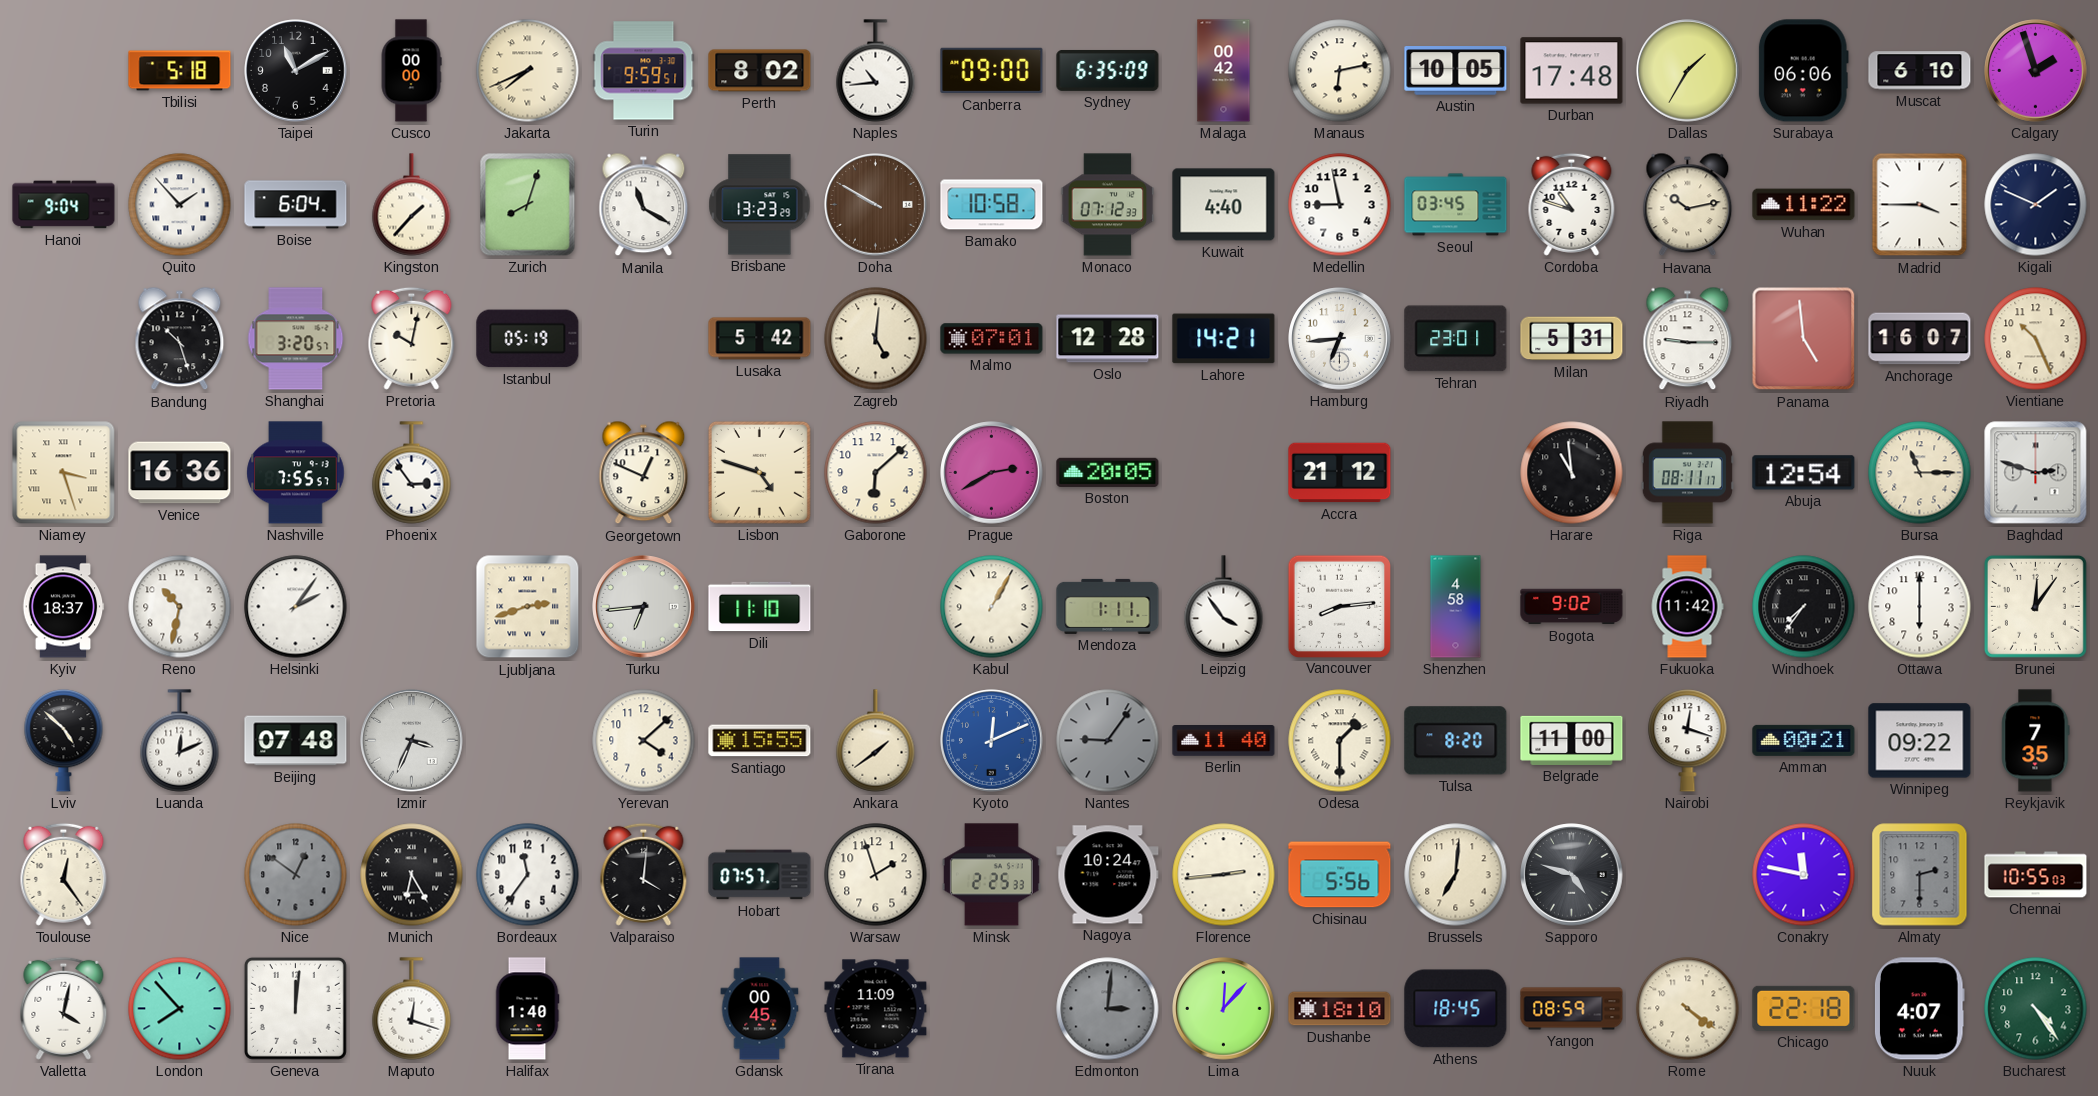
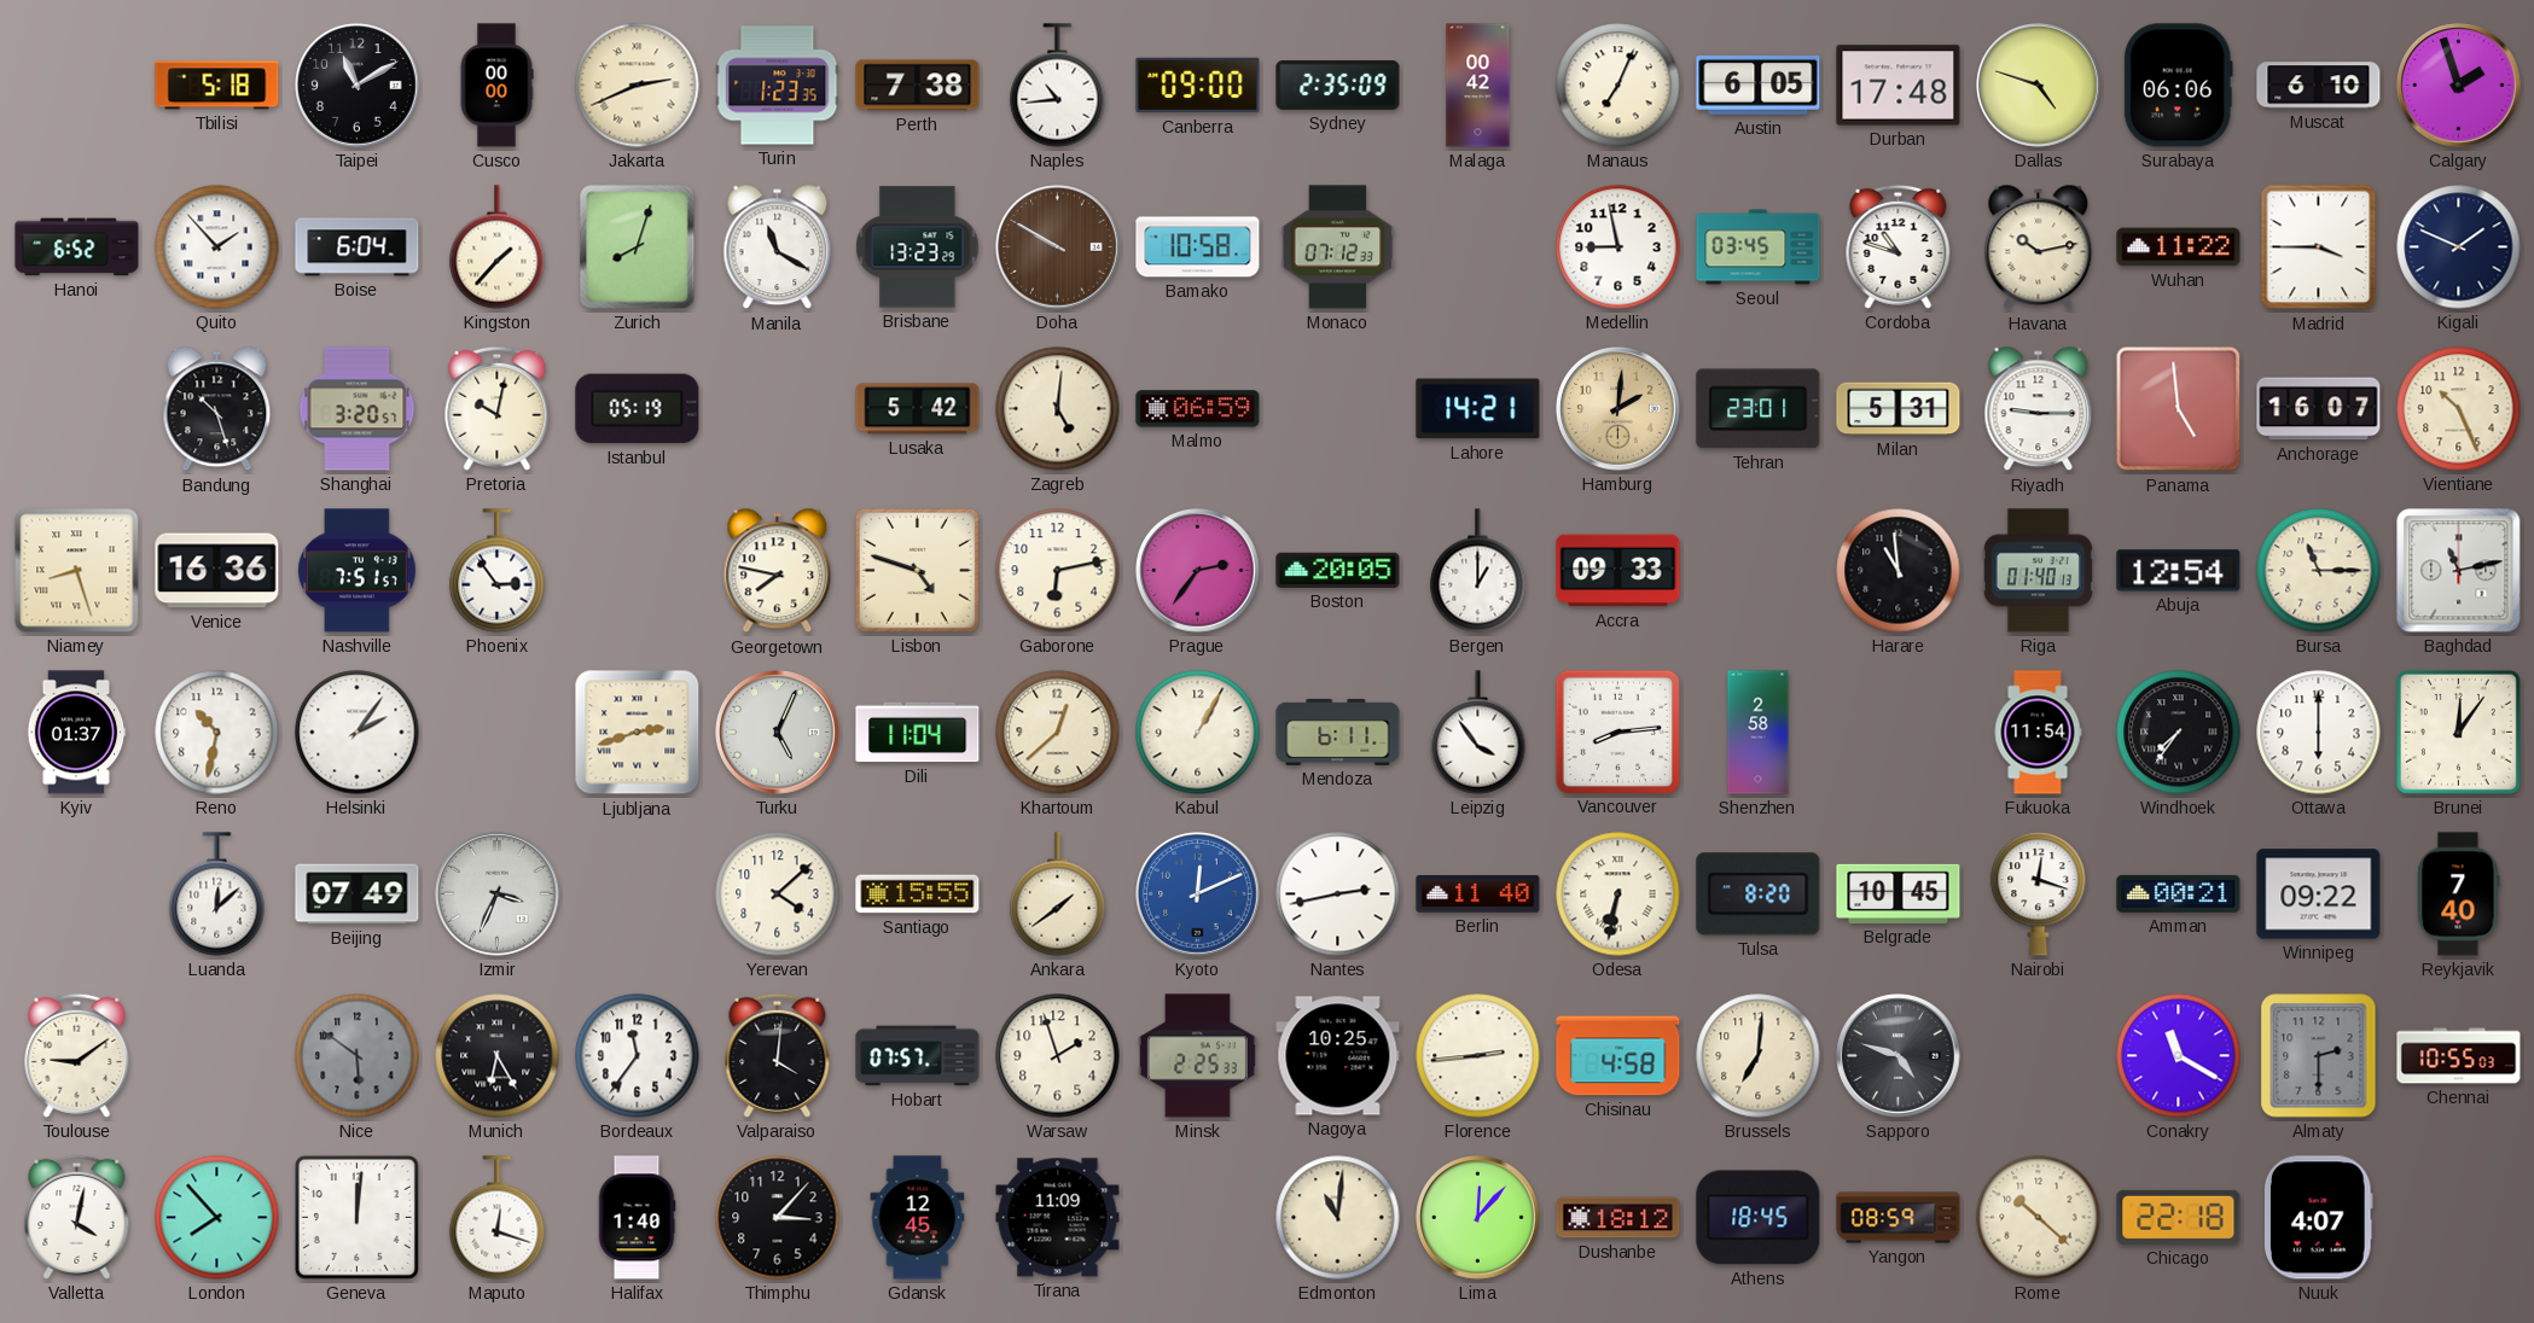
Jakarta: 7:41 -> 2:41 (638, 86)
Turin: 9:59 -> 1:23 (778, 86)
Perth: 8:02 -> 7:38 (918, 86)
Sydney: 6:35 -> 2:35 (1338, 84)
Manaus: 6:13 -> 7:04 (1618, 86)
Austin: 10:05 -> 6:05 (1759, 86)
Dallas: 1:35 -> 4:48 (2039, 86)
Hanoi: 9:04 -> 6:52 (77, 247)
Kuwait: 4:40 -> none (1224, 205)
Malmo: 07:01 -> 06:59 (1198, 409)
Oslo: 12:28 -> none (1108, 339)
Hamburg: 6:44 -> 2:01 (1618, 409)
Hamburg dial: white -> champagne (1618, 409)
Niamey: 3:27 -> 8:27 (77, 571)
Nashville: 7:55 -> 7:51 (358, 571)
Georgetown: 12:49 -> 7:47 (778, 571)
Gaborone: 6:08 -> 6:13 (1058, 571)
Prague: 2:40 -> 2:36 (1198, 571)
Bergen: none -> 1:00 (1478, 571)
Accra: 21:12 -> 09:33 (1618, 571)
Riga: 08:11 -> 01:40 (2038, 571)
Baghdad: 2:48 -> 11:13 (2459, 571)
Kyiv: 18:37 -> 01:37 (76, 733)
Turku: 6:44 -> 5:04 (778, 733)
Dili: 11:10 -> 11:04 (918, 733)
Khartoum: none -> 12:38 (1058, 733)
Mendoza: 1:11 -> 6:11 (1338, 732)
Shenzhen: 4:58 -> 2:58 (1759, 733)
Bogota: 9:02 -> none (1572, 607)
Fukuoka: 11:42 -> 11:54 (2038, 733)
Lviv: 4:52 -> none (64, 741)
Luanda: 12:11 -> 12:08 (217, 894)
Beijing: 07:48 -> 07:49 (358, 894)
Nantes: 9:06 -> 2:43 (1338, 894)
Nantes dial: grey -> white (1338, 894)
Odesa: 1:30 -> 6:32 (1618, 894)
Belgrade: 11:00 -> 10:45 (1899, 893)
Reykjavik: 7:35 -> 7:40 (2459, 894)
Toulouse: 12:24 -> 9:09 (77, 1055)
Nice: 12:51 -> 5:51 (358, 1056)
Nagoya: 10:24 -> 10:25 (1338, 1056)
Chisinau: 5:56 -> 4:58 (1618, 1056)
Conakry: 11:47 -> 11:20 (2179, 1056)
Thimphu: none -> 3:07 (778, 1218)
Gdansk: 00:45 -> 12:45 (918, 1218)
Edmonton: 3:01 -> 11:01 (1338, 1218)
Edmonton dial: grey -> cream (1338, 1218)
Dushanbe: 18:10 -> 18:12 (1618, 1218)
Rome: 4:21 -> 10:22 (2039, 1218)
Bucharest: 4:24 -> none (2036, 1009)
